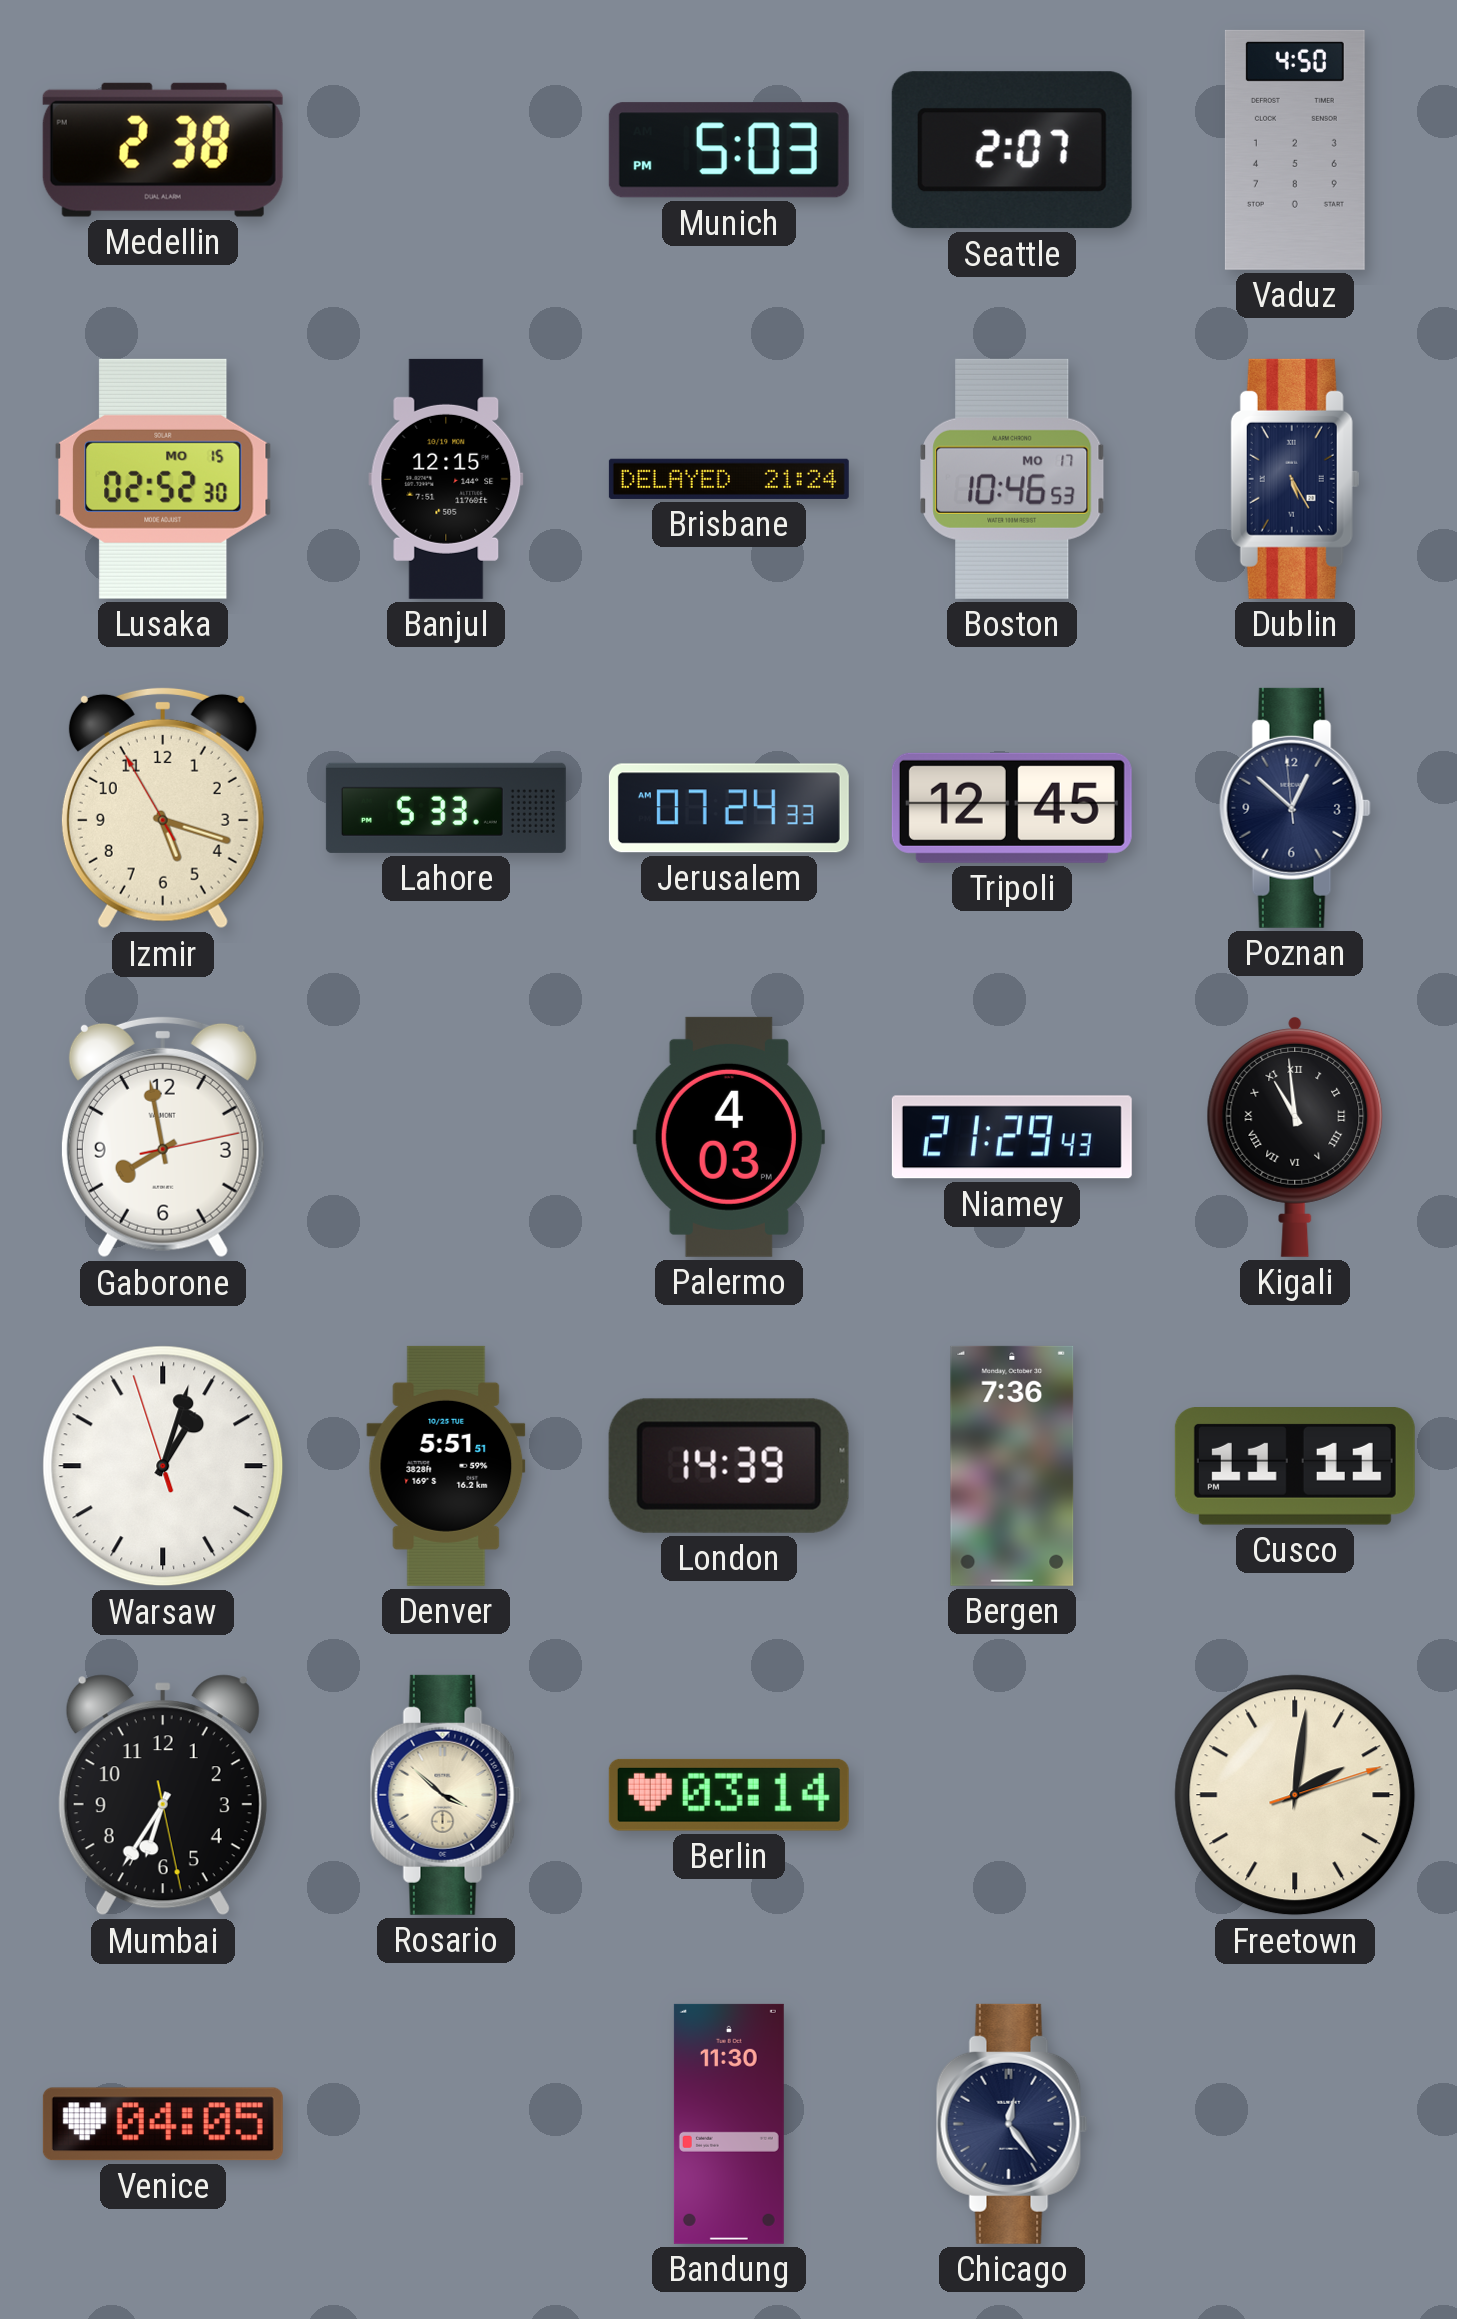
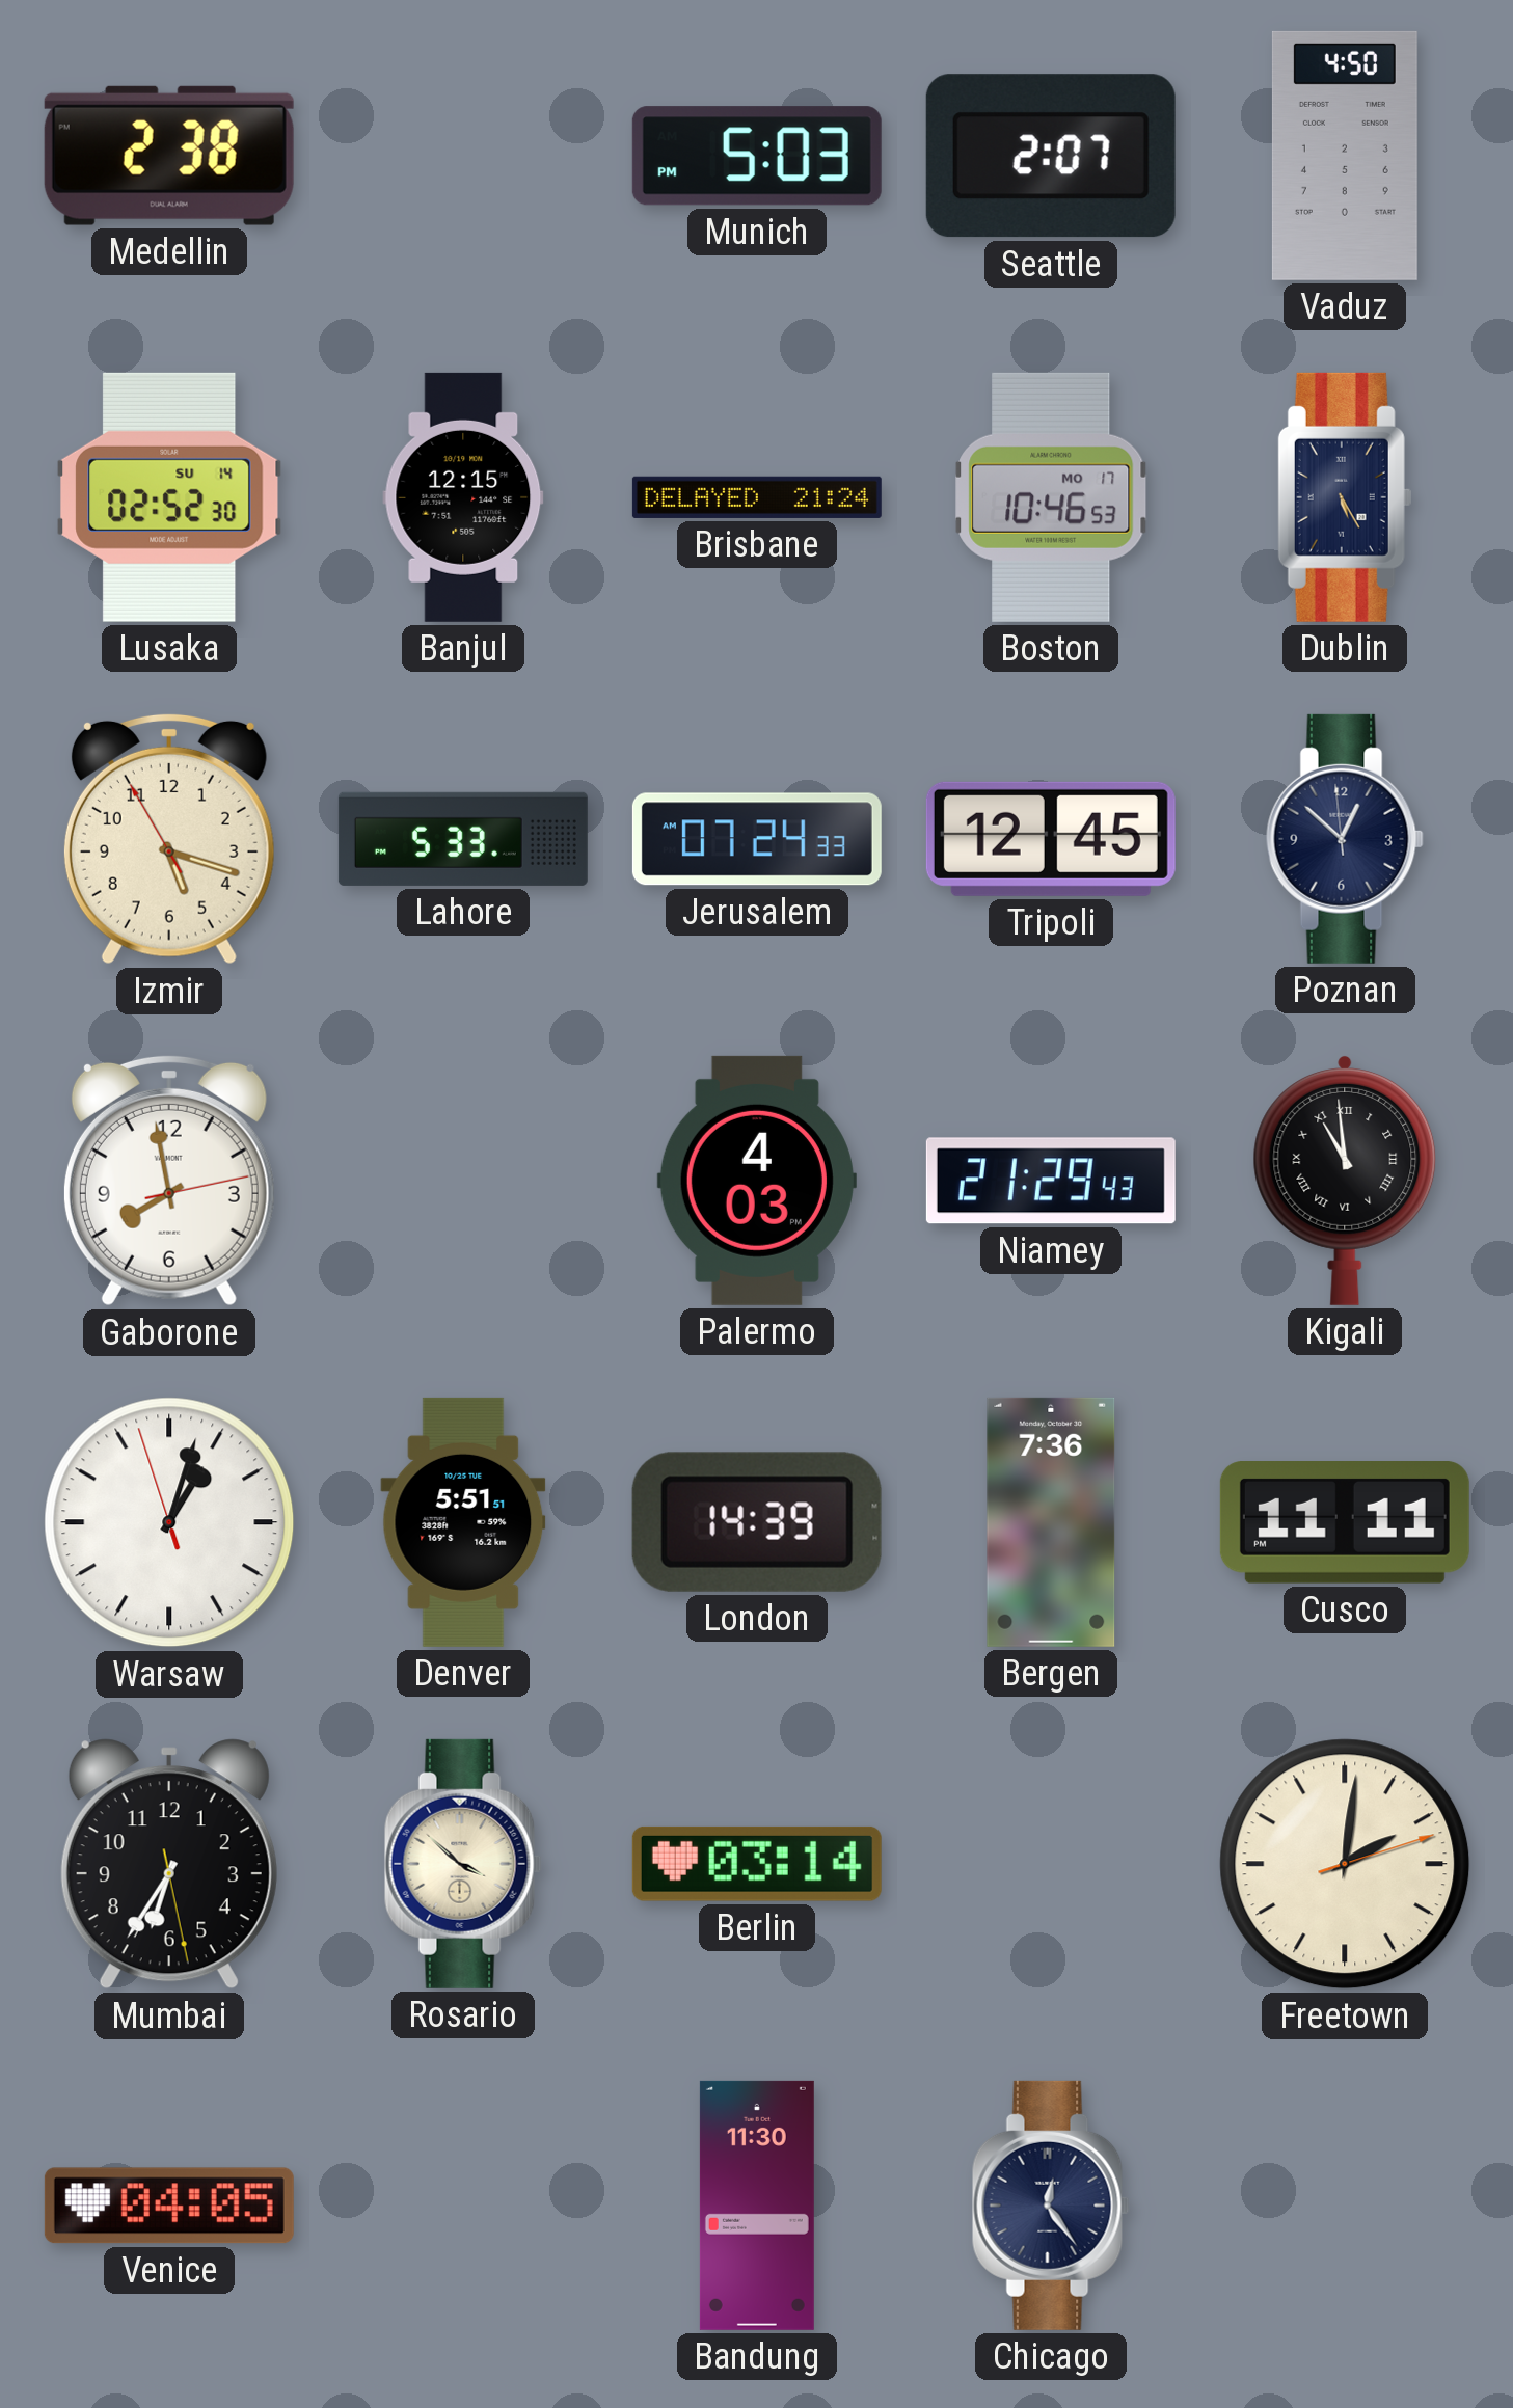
Lusaka date: MO 15 -> SU 14 (169, 497)
